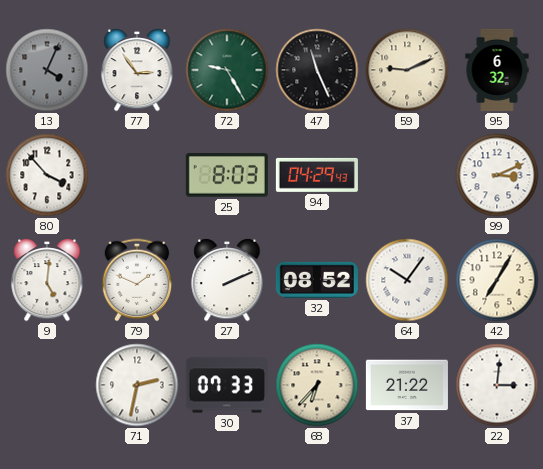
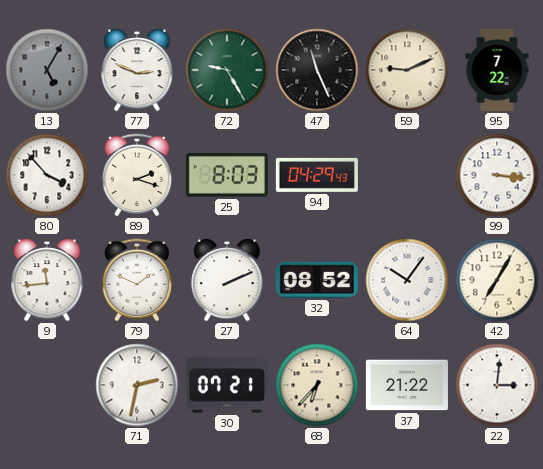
13: 4:04 -> 5:05 (47, 70)
77: 2:54 -> 2:49 (137, 70)
95: 6:32 -> 7:22 (497, 70)
89: none -> 2:18 (137, 175)
99: 3:11 -> 3:16 (497, 175)
9: 5:01 -> 11:44 (47, 280)
30: 07:33 -> 07:21 (227, 385)
